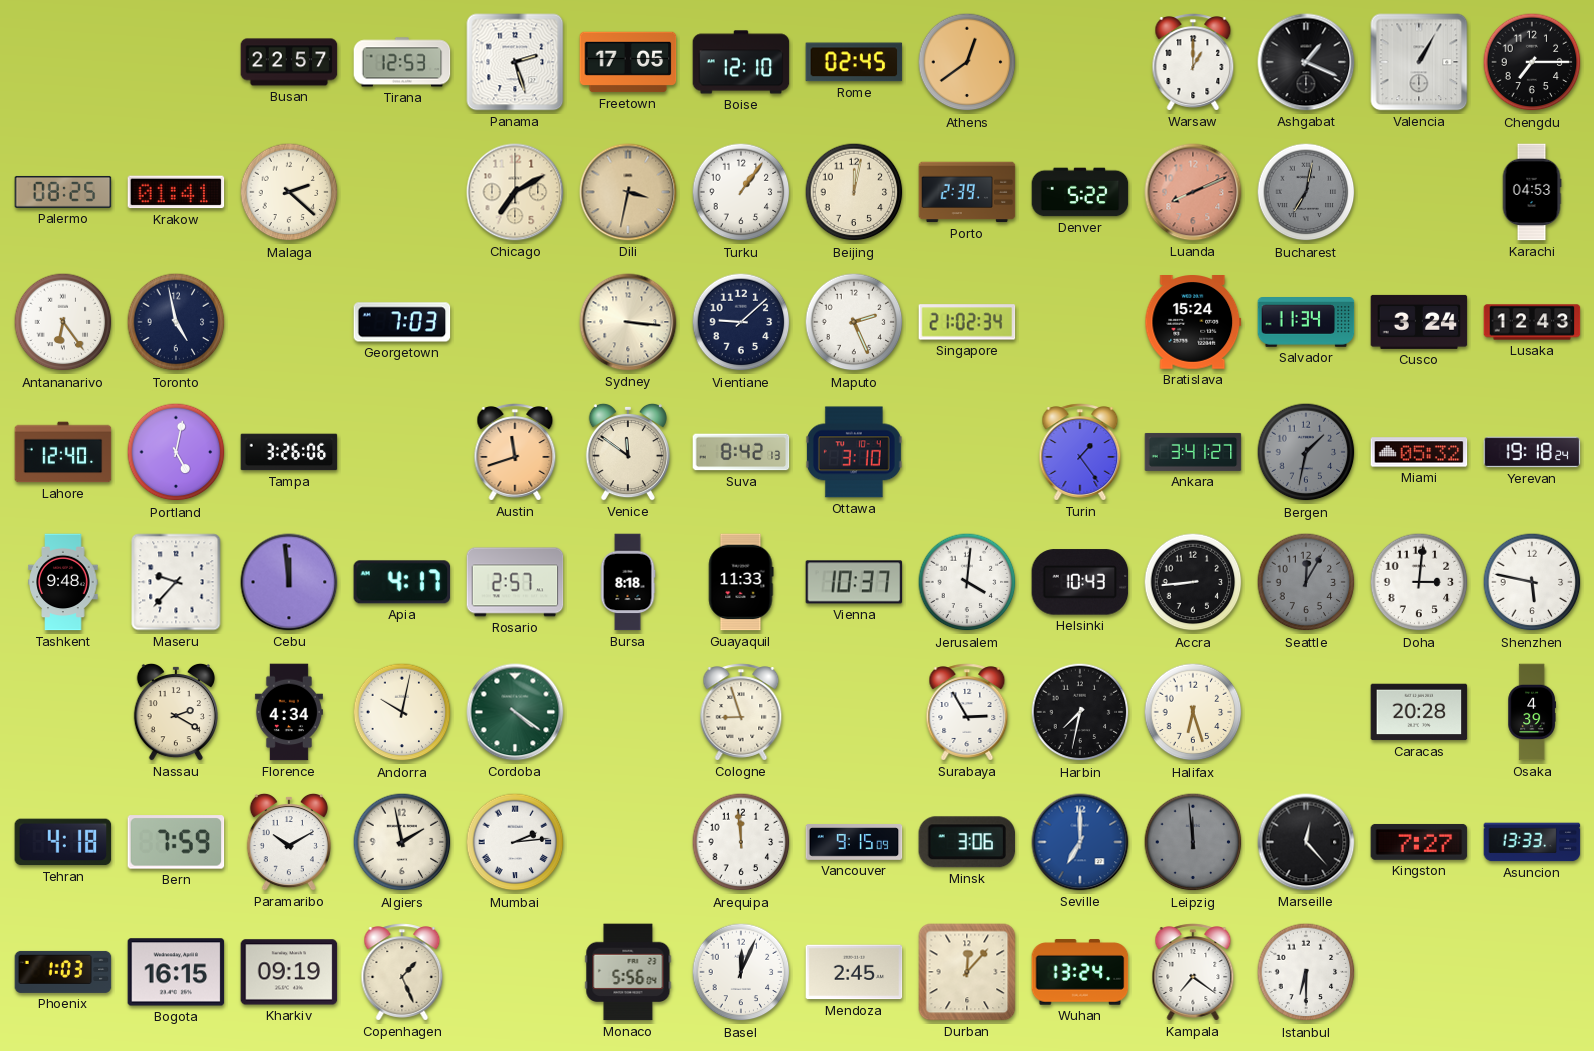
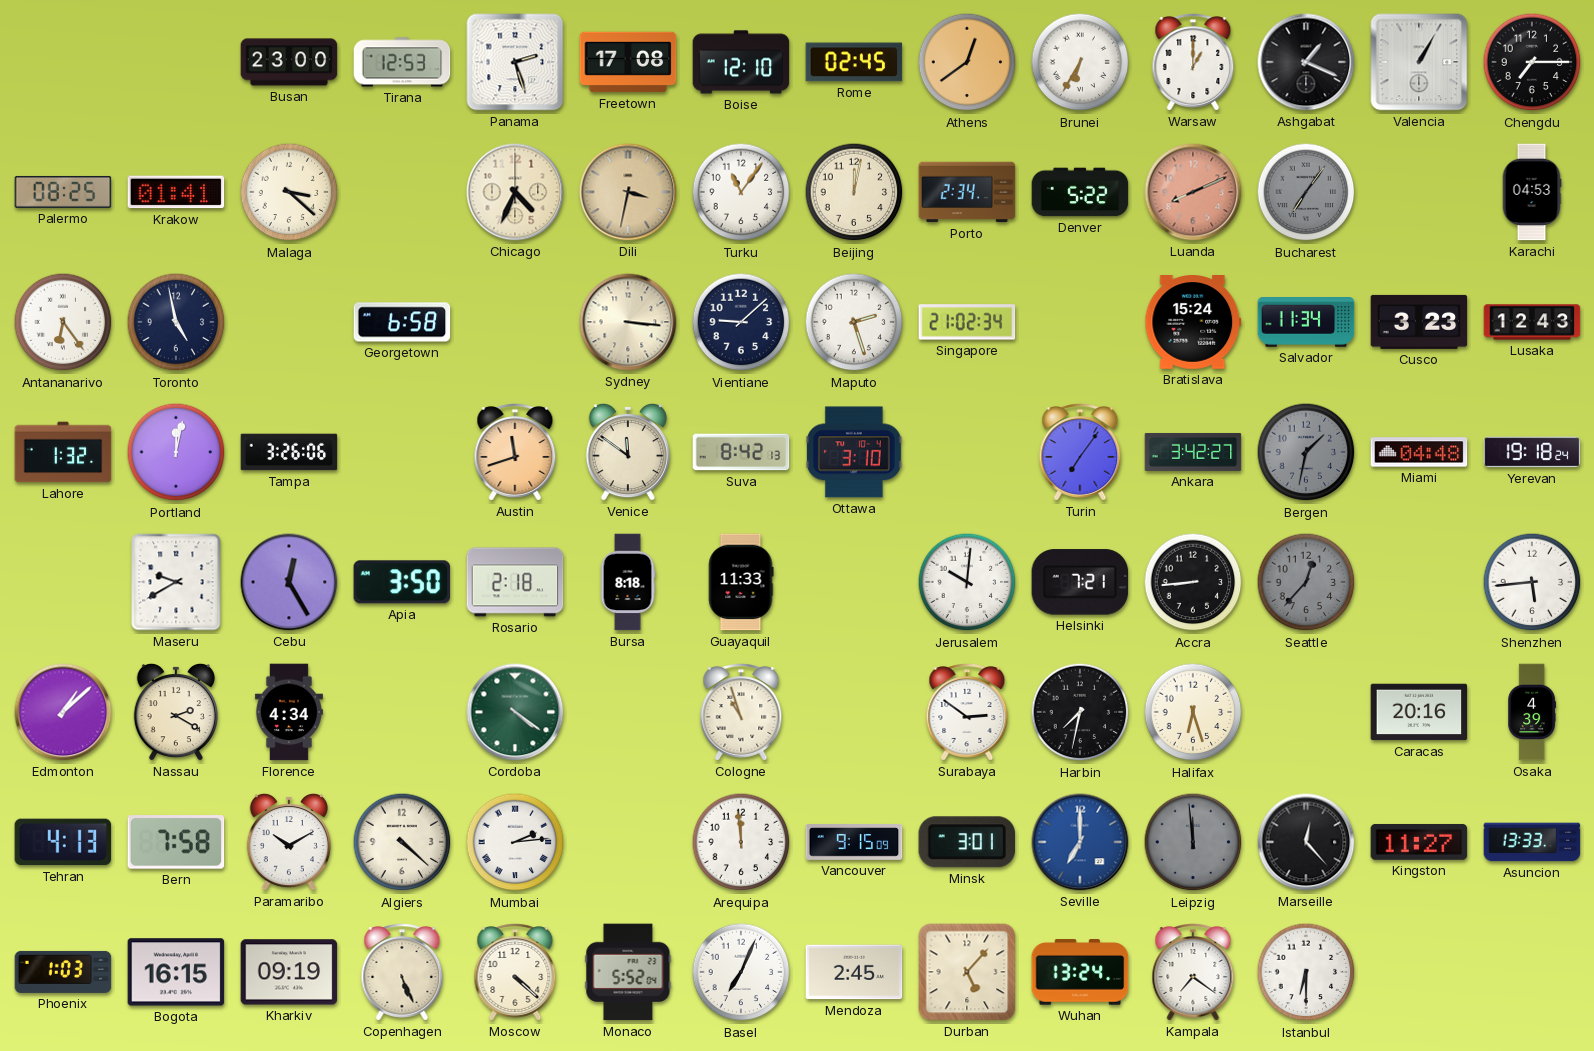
Busan: 22:57 -> 23:00 (289, 62)
Freetown: 17:05 -> 17:08 (628, 62)
Brunei: none -> 6:35 (1080, 62)
Malaga: 2:22 -> 3:22 (289, 192)
Chicago: 7:10 -> 4:34 (515, 192)
Turku: 1:06 -> 11:06 (741, 192)
Porto: 2:39 -> 2:34 (967, 192)
Bucharest: 7:02 -> 7:06 (1306, 192)
Georgetown: 7:03 -> 6:58 (402, 322)
Maputo: 2:26 -> 2:27 (854, 322)
Cusco: 3:24 -> 3:23 (1419, 322)
Lahore: 12:40 -> 1:32 (63, 452)
Portland: 5:02 -> 12:02 (176, 452)
Turin: 1:24 -> 7:06 (1080, 452)
Ankara: 3:41 -> 3:42 (1193, 452)
Miami: 05:32 -> 04:48 (1419, 452)
Tashkent: 9:48 -> none (63, 582)
Maseru: 9:37 -> 9:40 (176, 582)
Cebu: 11:59 -> 12:25 (289, 582)
Apia: 4:17 -> 3:50 (402, 582)
Rosario: 2:57 -> 2:18 (515, 582)
Vienna: 10:37 -> none (854, 582)
Jerusalem: 4:01 -> 10:01 (967, 582)
Helsinki: 10:43 -> 7:21 (1080, 582)
Seattle: 12:05 -> 12:37 (1306, 582)
Doha: 3:01 -> none (1419, 582)
Shenzhen: 5:47 -> 5:44 (1532, 582)
Edmonton: none -> 1:08 (63, 712)
Andorra: 10:02 -> none (402, 712)
Cologne: 8:57 -> 10:57 (741, 712)
Surabaya: 2:55 -> 2:51 (967, 712)
Caracas: 20:28 -> 20:16 (1419, 712)
Tehran: 4:18 -> 4:13 (63, 842)
Bern: 7:59 -> 7:58 (176, 842)
Algiers: 1:58 -> 4:22 (402, 842)
Minsk: 3:06 -> 3:01 (966, 842)
Kingston: 7:27 -> 11:27 (1419, 842)
Copenhagen: 1:26 -> 5:26 (402, 972)
Moscow: none -> 4:22 (515, 972)
Monaco: 5:56 -> 5:52 (628, 972)
Basel: 12:04 -> 7:04 (741, 972)
Durban: 12:07 -> 5:07 (967, 972)
